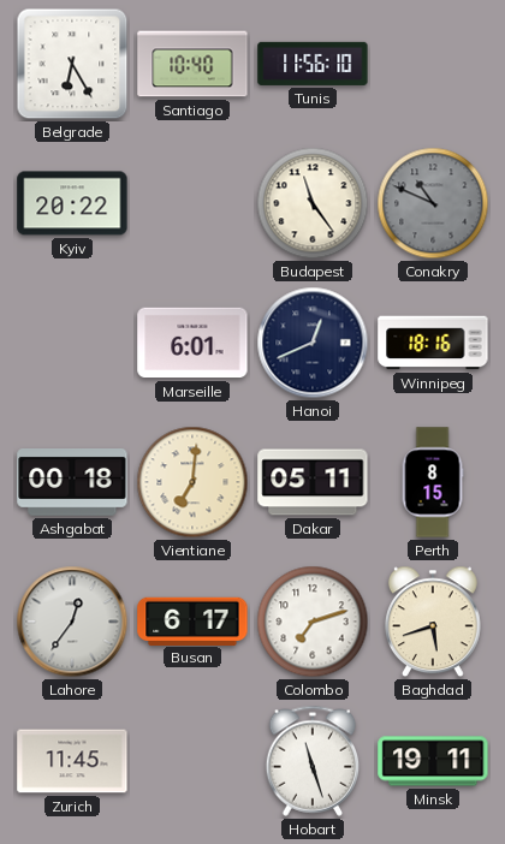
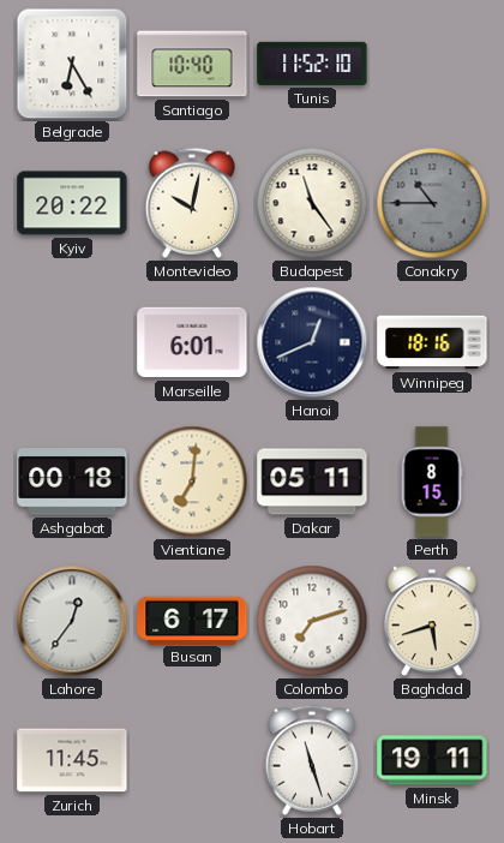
Tunis: 11:56 -> 11:52 (312, 64)
Montevideo: none -> 10:02 (192, 203)
Conakry: 10:49 -> 10:45 (432, 203)
